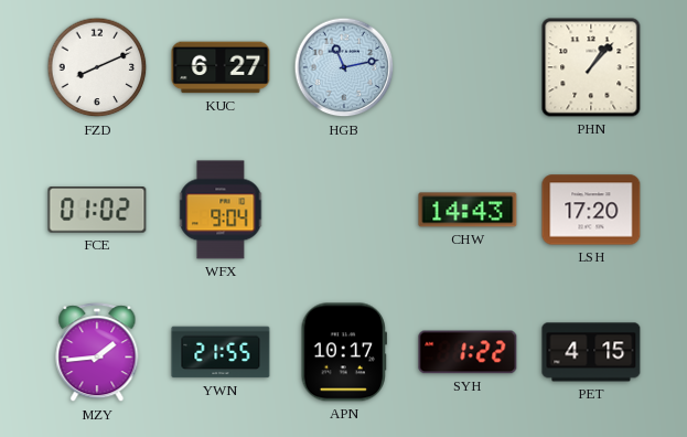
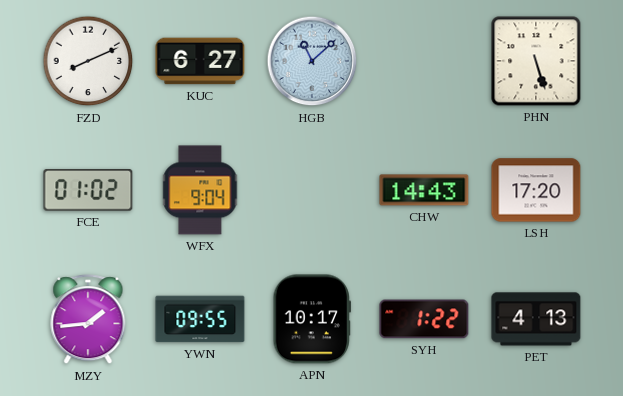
HGB: 11:13 -> 11:08 (312, 61)
PHN: 1:07 -> 5:27 (536, 61)
YWN: 21:55 -> 09:55 (200, 319)
PET: 4:15 -> 4:13 (536, 319)
